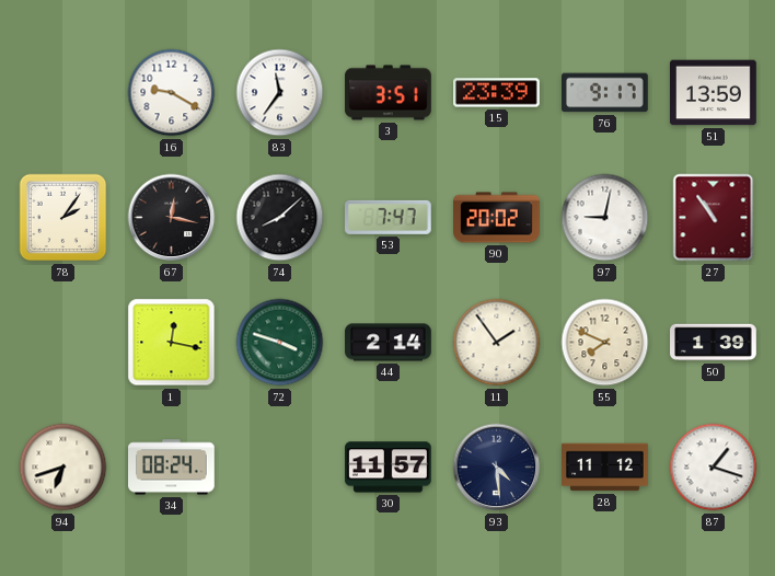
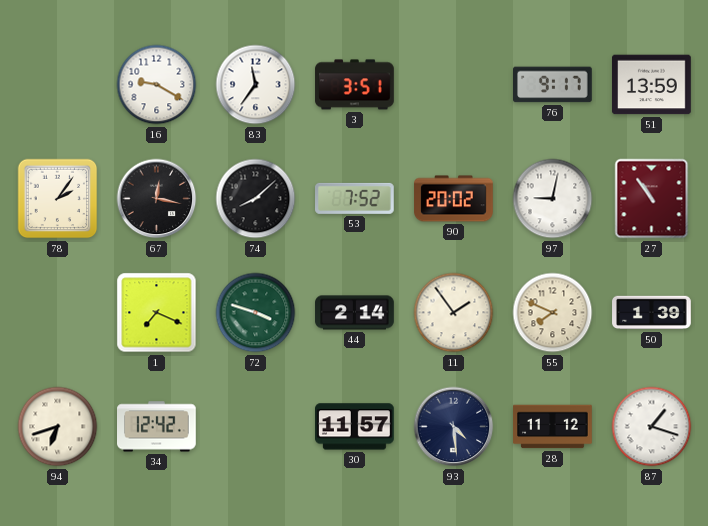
15: 23:39 -> none (497, 93)
53: 7:47 -> 7:52 (355, 198)
1: 12:17 -> 7:19 (157, 313)
34: 08:24 -> 12:42 (157, 427)
